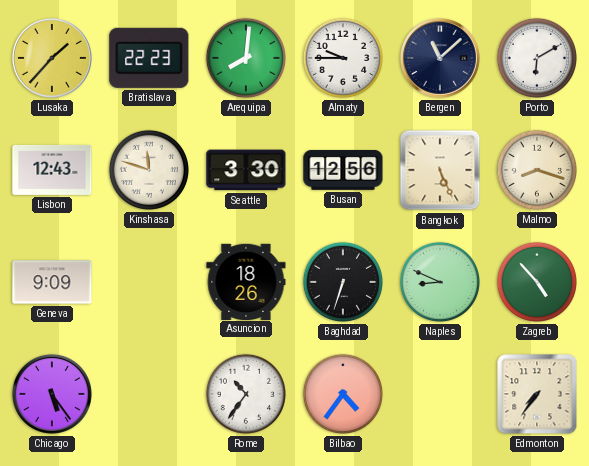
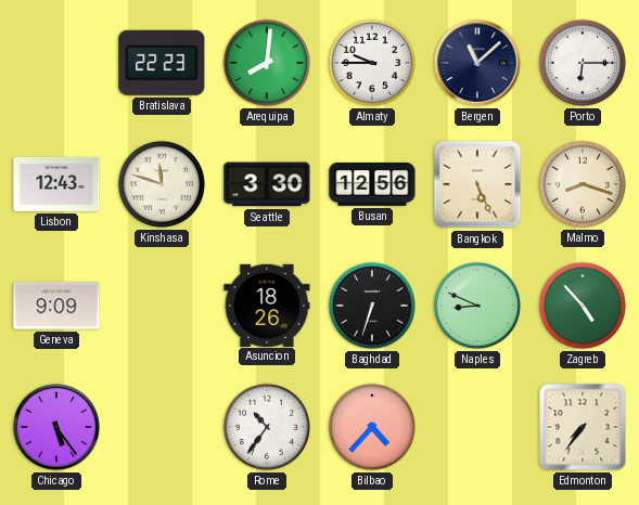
Lusaka: 1:37 -> none (52, 58)
Porto: 6:10 -> 6:15 (583, 63)
Bilbao: 4:36 -> 4:37 (372, 427)
